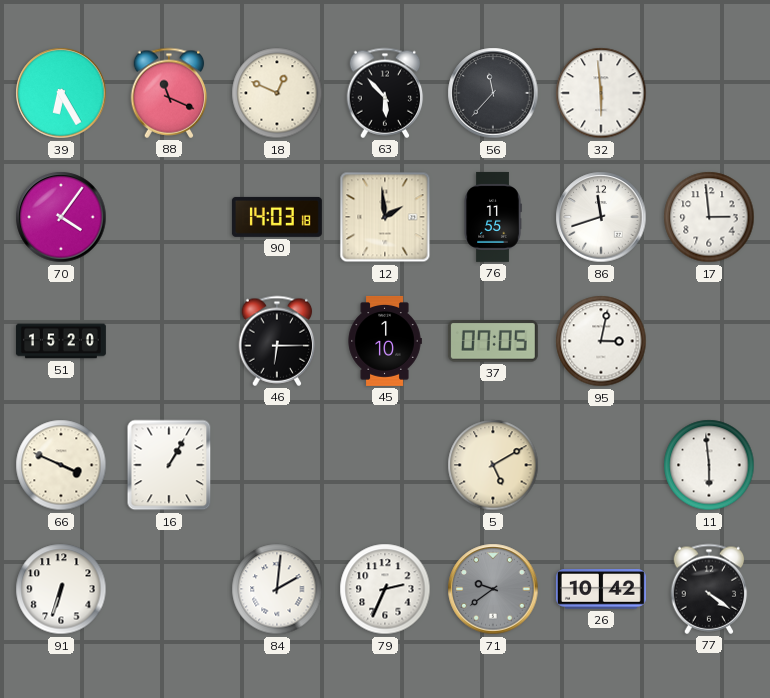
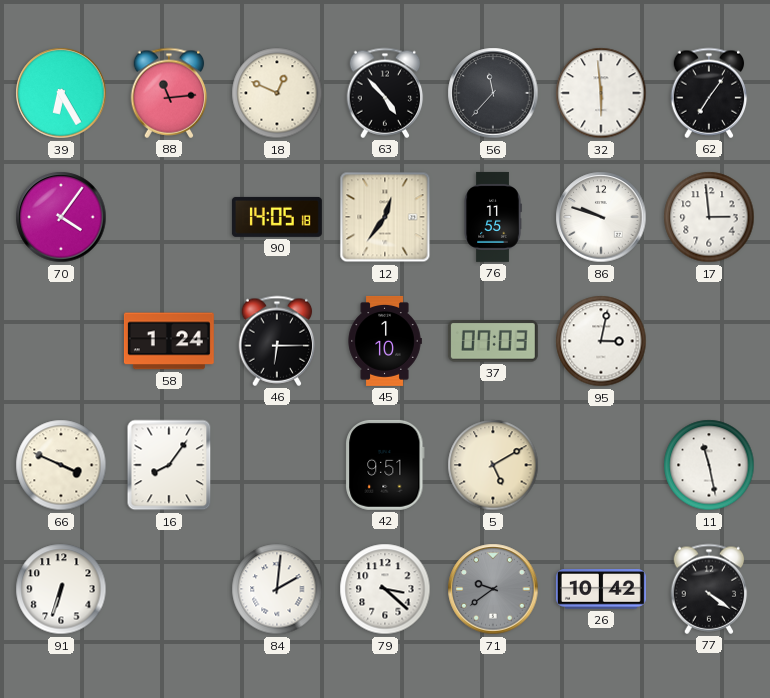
88: 11:19 -> 11:14 (169, 93)
63: 5:53 -> 4:53 (385, 93)
62: none -> 7:06 (709, 93)
90: 14:03 -> 14:05 (277, 217)
12: 1:59 -> 12:36 (385, 217)
86: 11:42 -> 9:48 (601, 217)
51: 15:20 -> none (61, 341)
58: none -> 1:24 (169, 341)
37: 07:05 -> 07:03 (493, 341)
16: 1:05 -> 8:06 (169, 465)
42: none -> 9:51 (385, 465)
11: 5:59 -> 11:28 (709, 465)
79: 2:34 -> 3:22 (385, 589)
